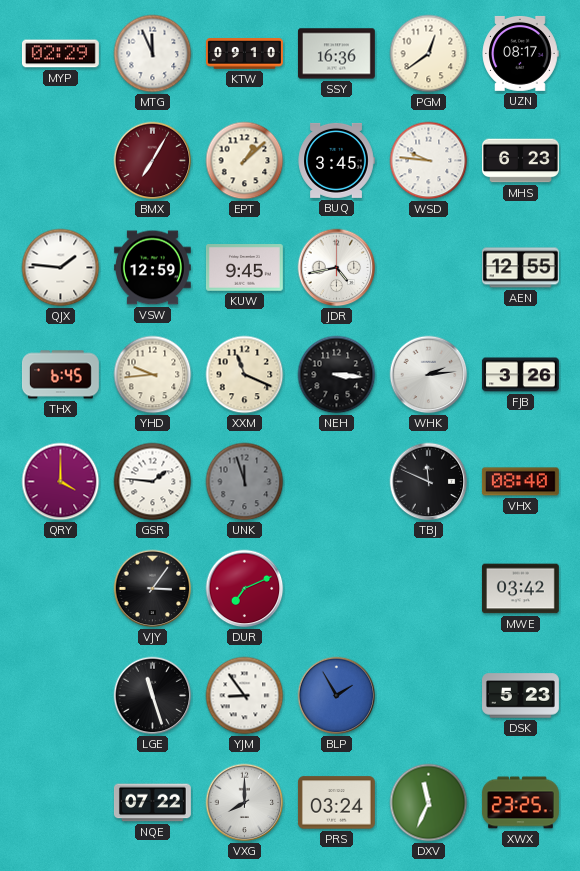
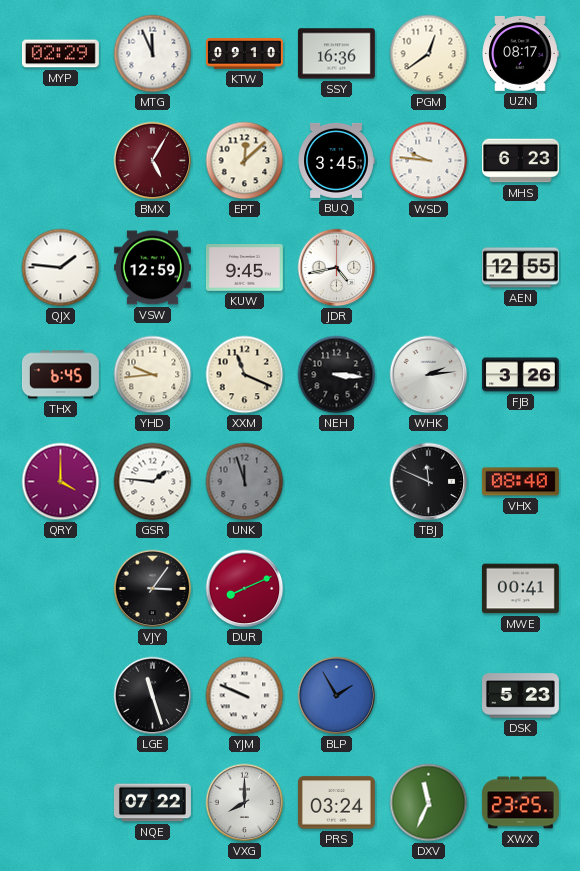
BMX: 7:05 -> 5:05 (153, 161)
EPT: 1:08 -> 12:08 (245, 161)
DUR: 7:11 -> 8:11 (245, 589)
MWE: 03:42 -> 00:41 (520, 589)
YJM: 8:54 -> 9:49 (245, 696)
